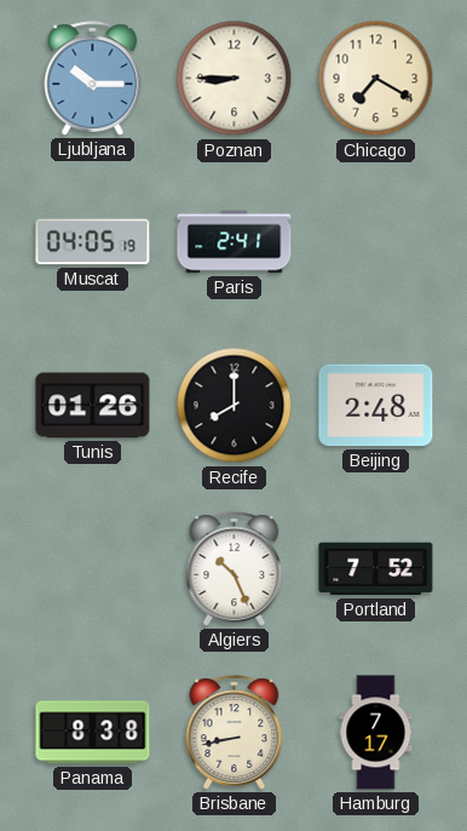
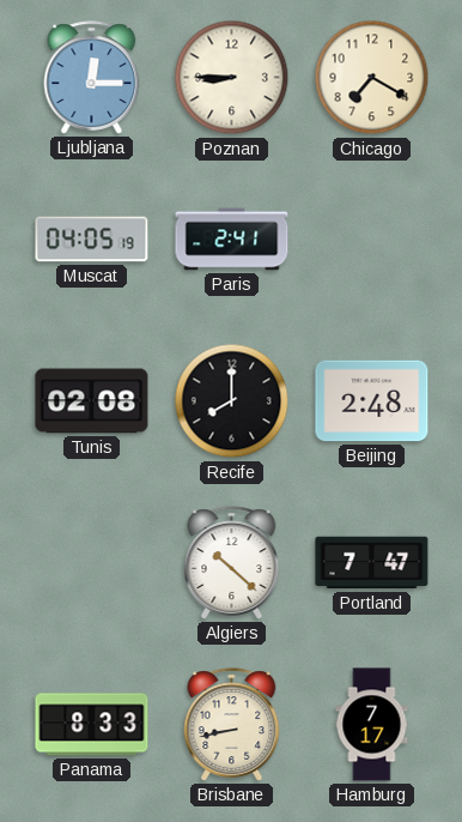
Ljubljana: 10:15 -> 12:15 (92, 78)
Tunis: 01:26 -> 02:08 (92, 401)
Algiers: 10:26 -> 10:22 (232, 563)
Portland: 7:52 -> 7:47 (372, 563)
Panama: 8:38 -> 8:33 (92, 725)
